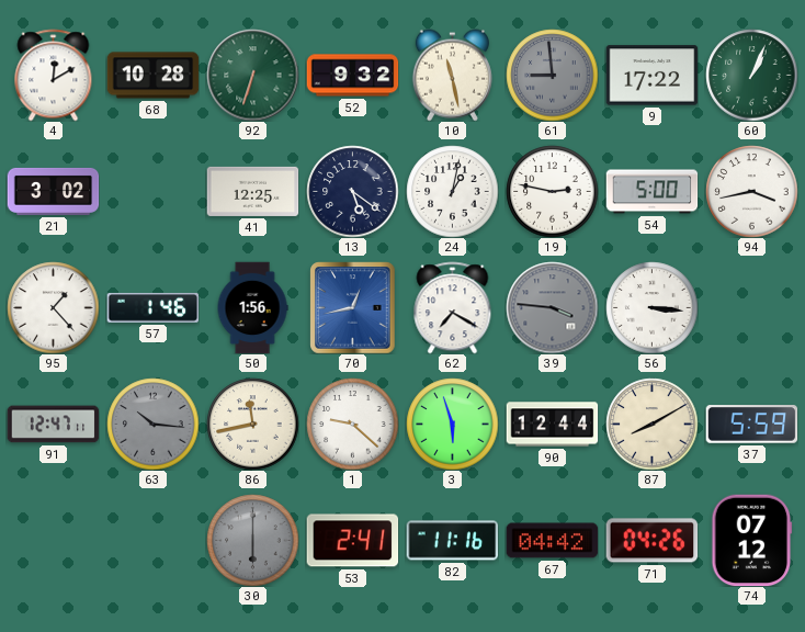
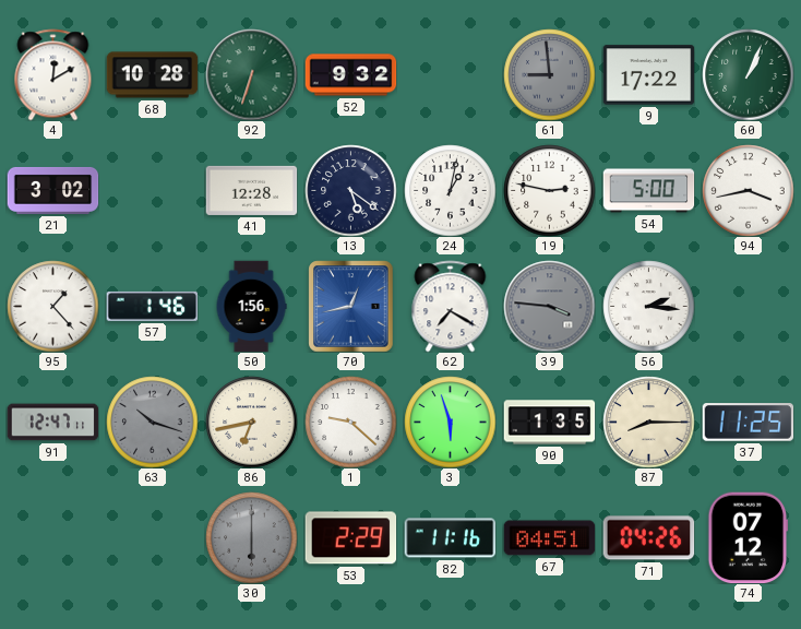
10: 11:28 -> none (452, 75)
41: 12:25 -> 12:28 (251, 190)
56: 3:16 -> 2:16 (648, 306)
63: 10:16 -> 10:18 (152, 422)
86: 11:43 -> 6:43 (251, 422)
90: 12:44 -> 1:35 (549, 423)
87: 8:10 -> 8:15 (648, 422)
37: 5:59 -> 11:25 (748, 423)
53: 2:41 -> 2:29 (350, 538)
67: 04:42 -> 04:51 (549, 538)
